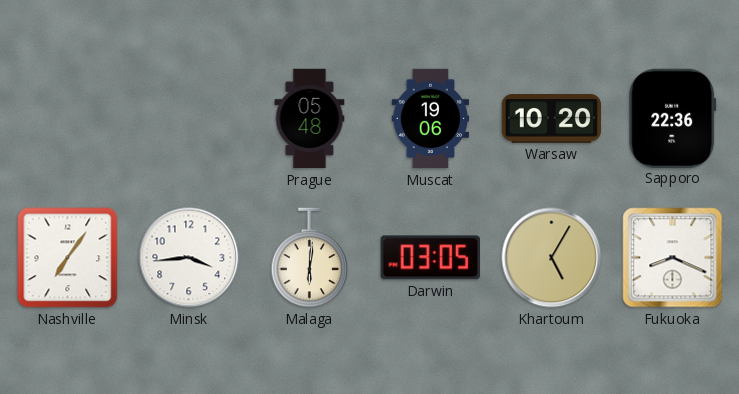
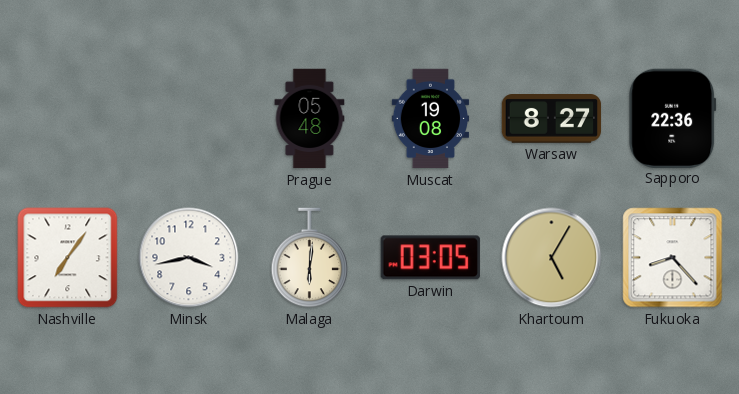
Muscat: 19:06 -> 19:08 (431, 119)
Warsaw: 10:20 -> 8:27 (552, 119)
Minsk: 3:44 -> 3:43 (189, 258)
Fukuoka: 8:19 -> 8:23 (673, 258)
